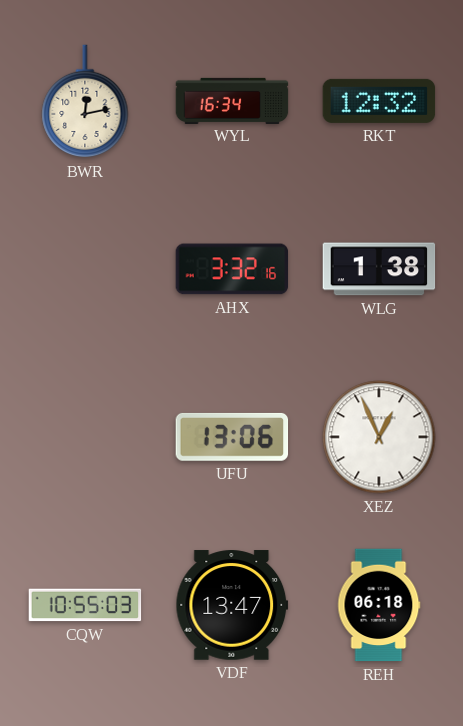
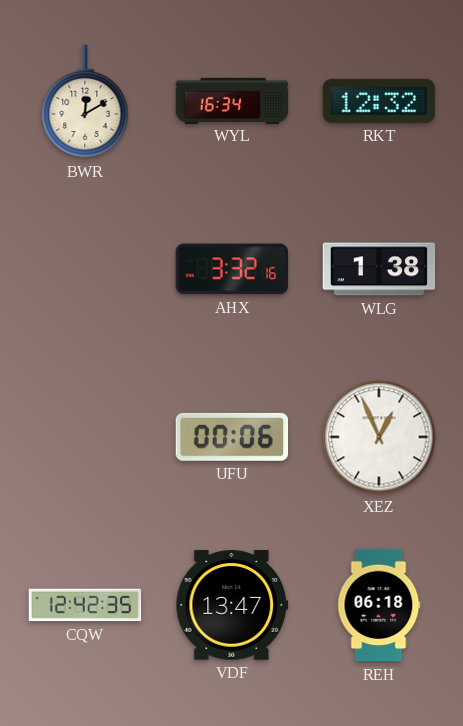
BWR: 12:13 -> 12:10 (85, 102)
UFU: 13:06 -> 00:06 (232, 437)
CQW: 10:55 -> 12:42 (85, 605)
